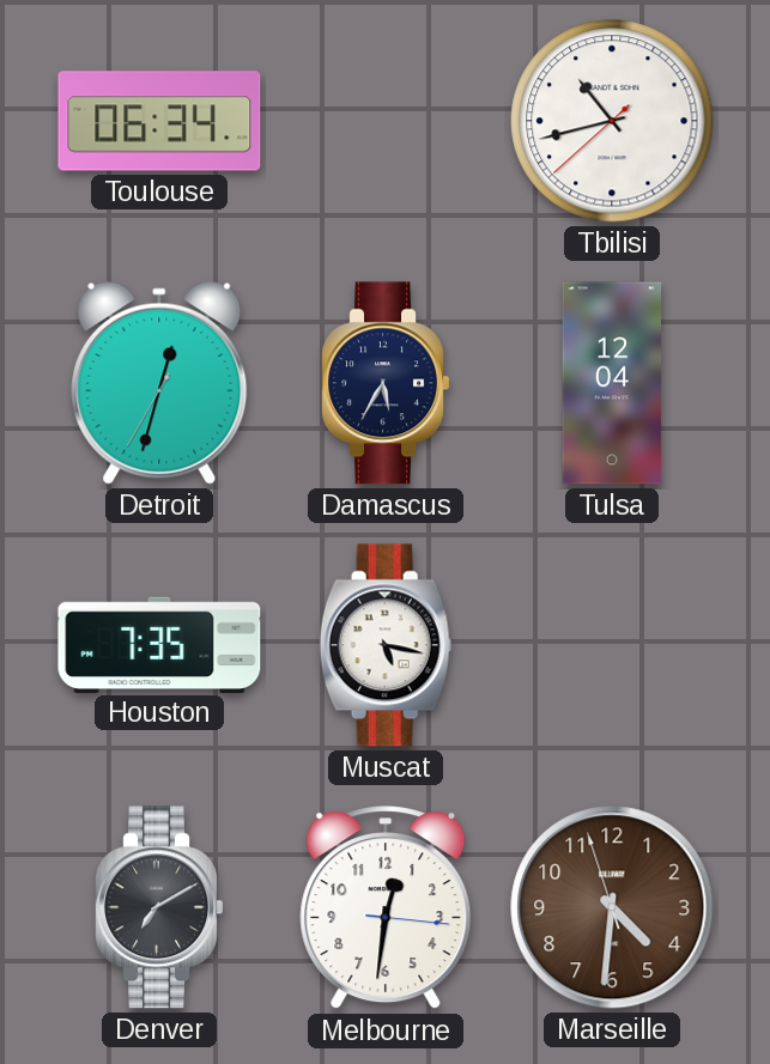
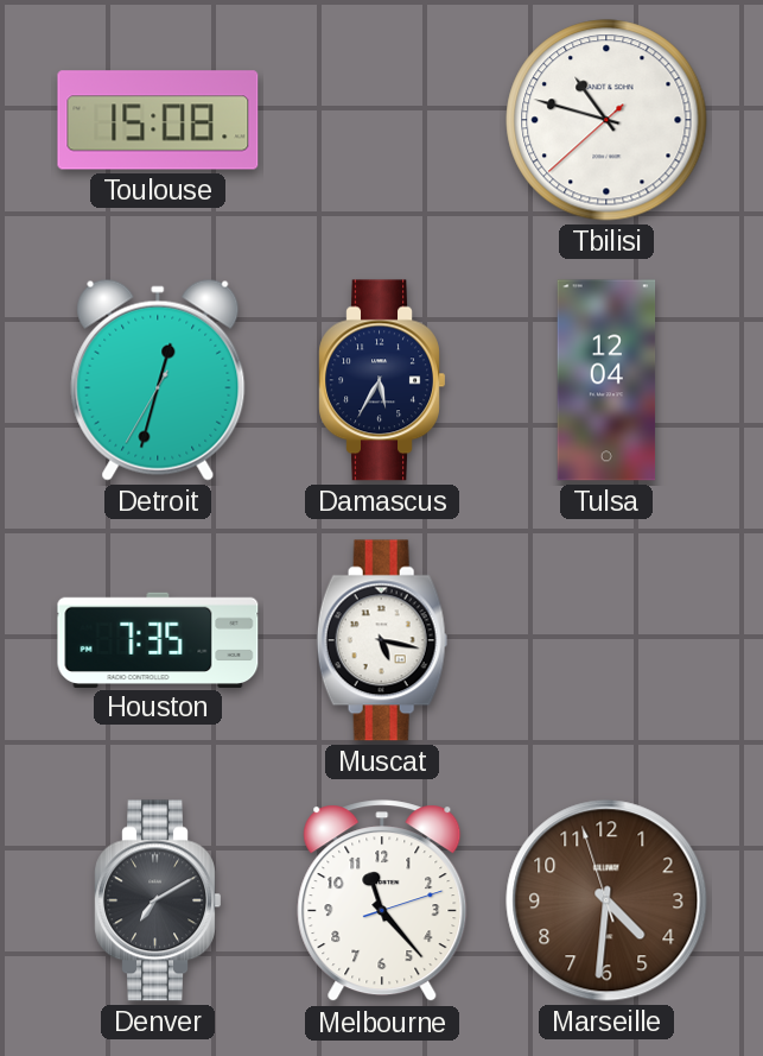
Toulouse: 06:34 -> 15:08 (158, 120)
Tbilisi: 10:42 -> 10:47 (606, 120)
Melbourne: 12:31 -> 11:23 (382, 902)
